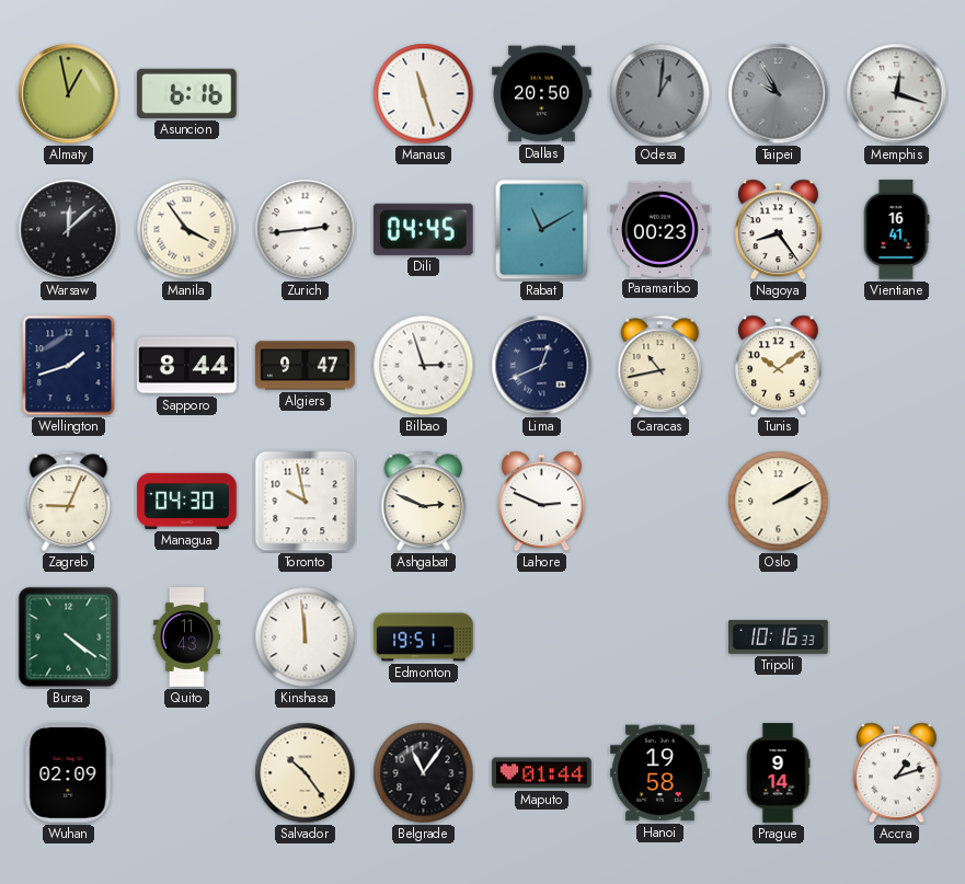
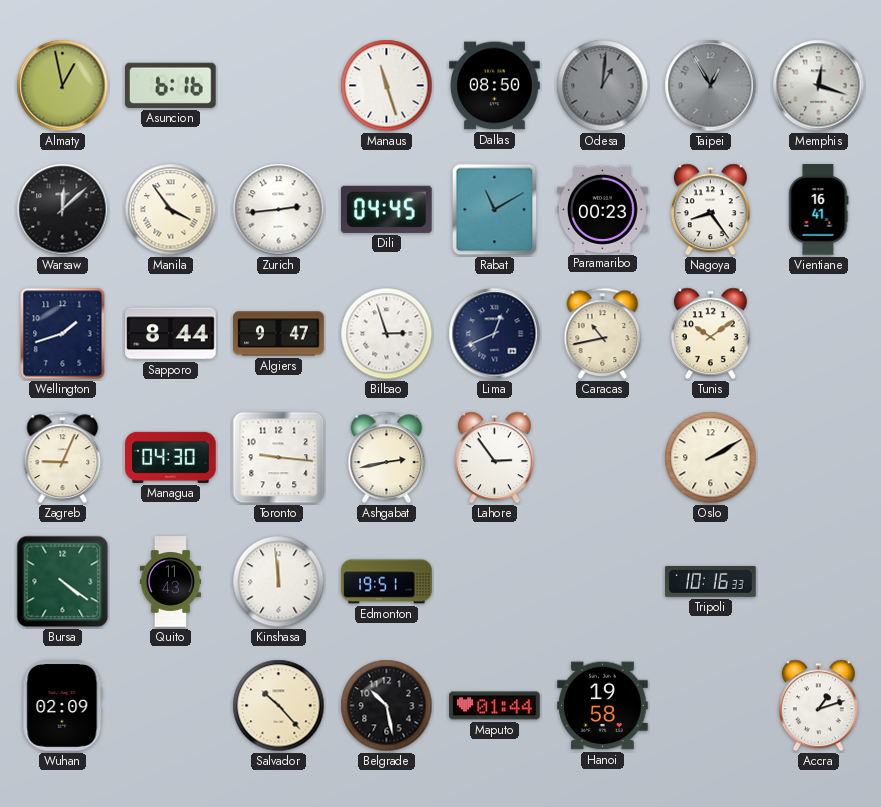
Dallas: 20:50 -> 08:50 (495, 86)
Taipei: 9:55 -> 12:55 (711, 86)
Toronto: 9:58 -> 9:16 (279, 458)
Ashgabat: 2:49 -> 2:43 (387, 457)
Lahore: 2:49 -> 2:54 (494, 458)
Salvador: 10:24 -> 10:23 (279, 706)
Belgrade: 11:06 -> 10:28 (387, 706)
Prague: 9:14 -> none (778, 773)
